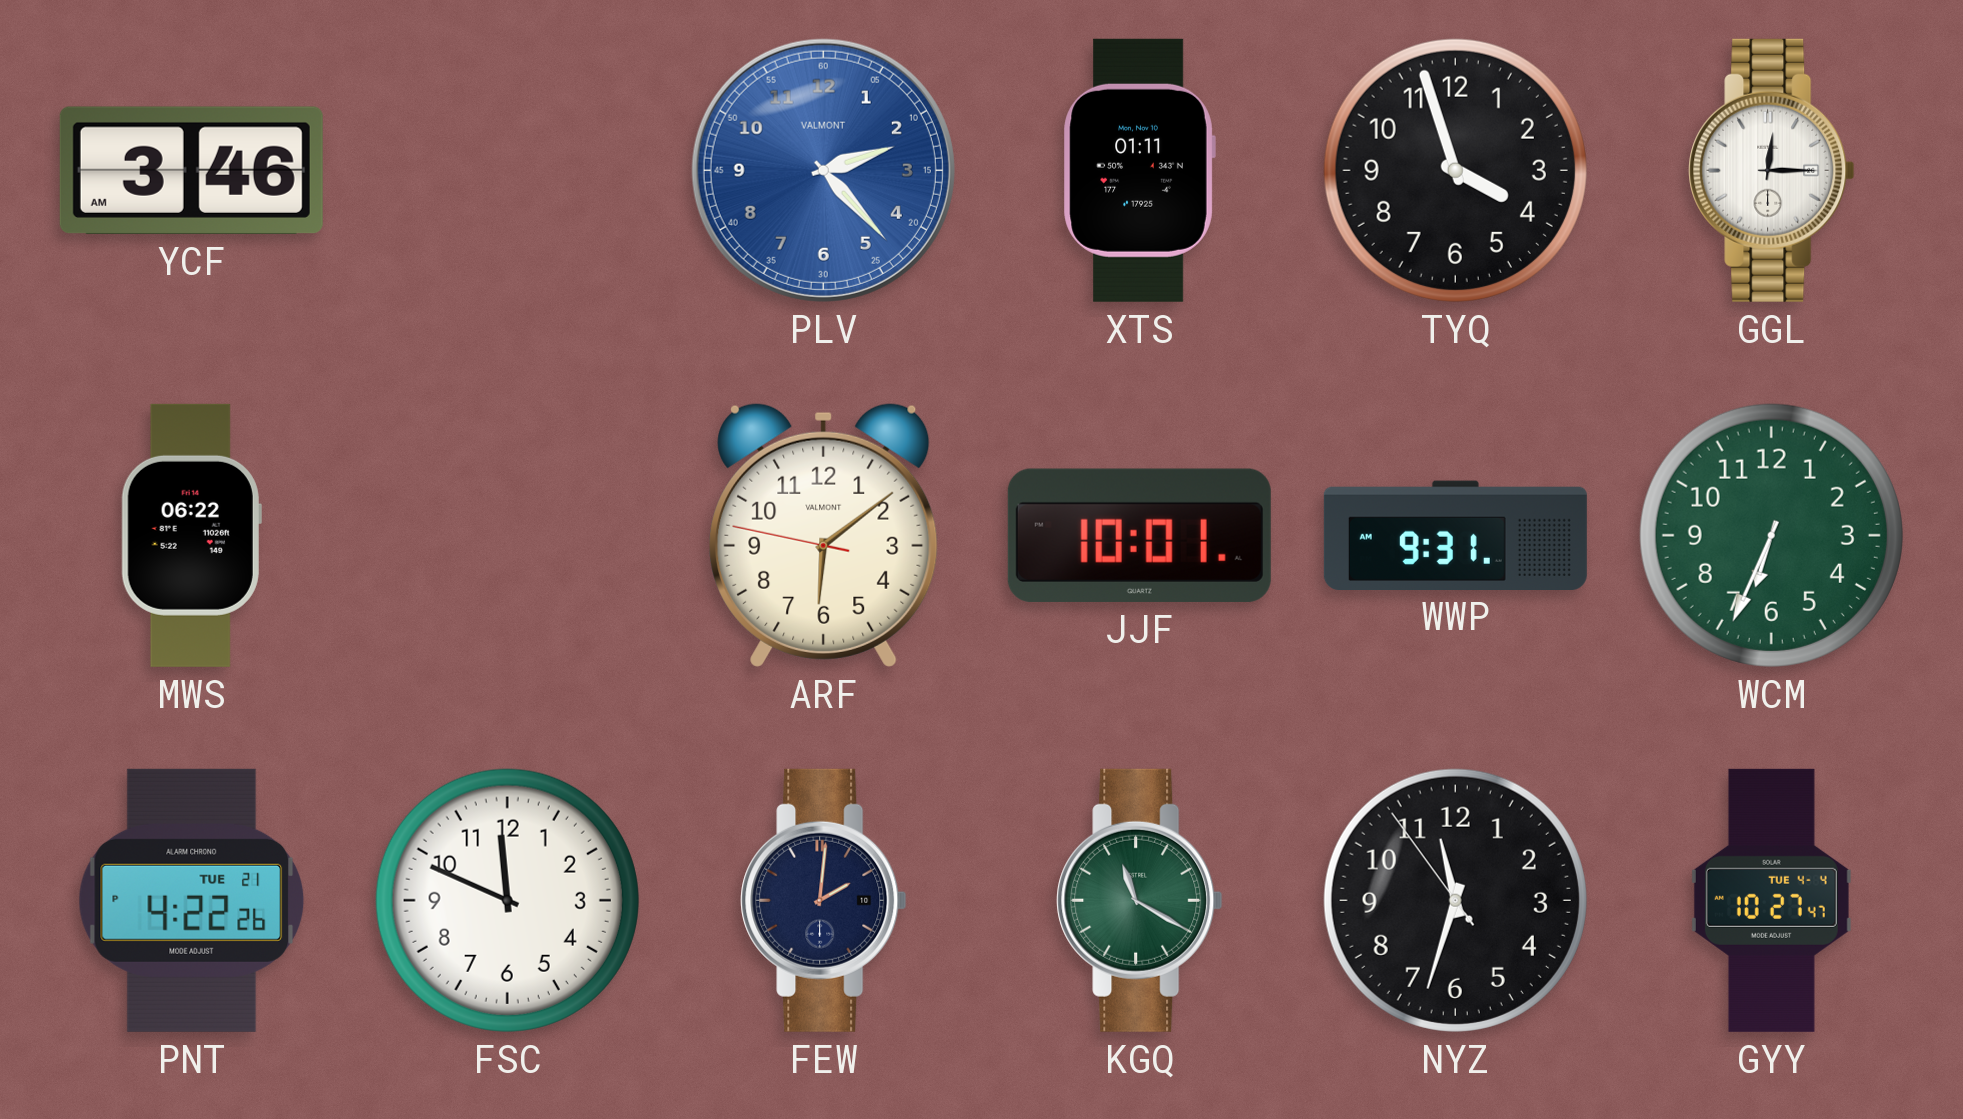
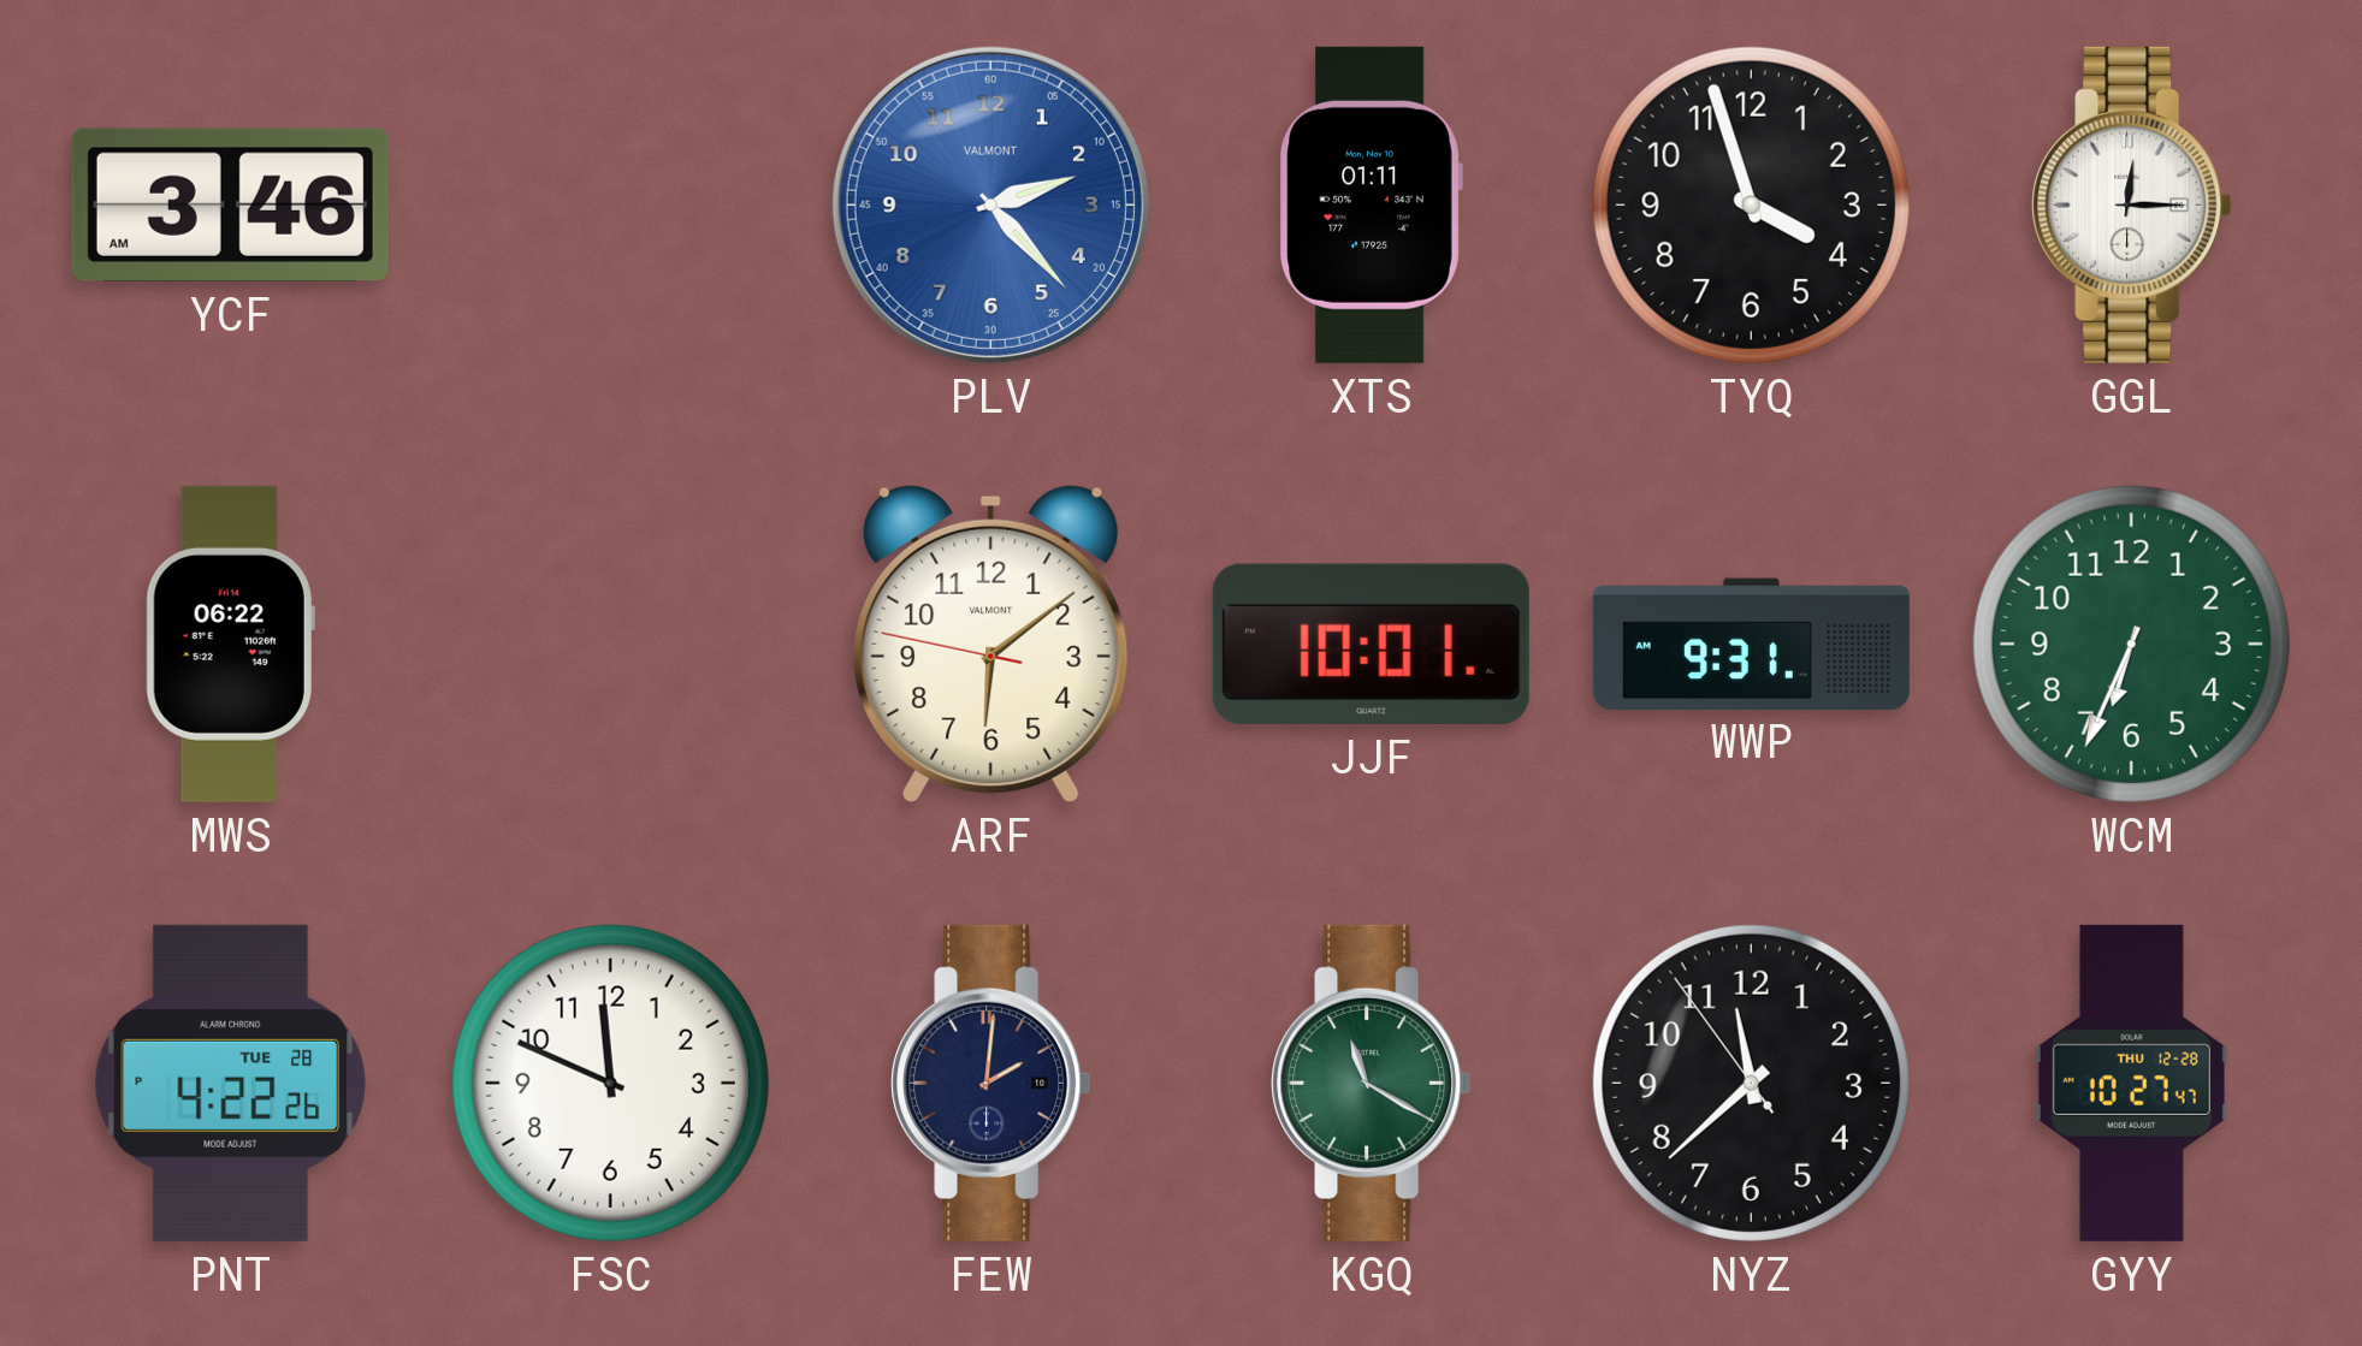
PNT date: TUE 21 -> TUE 28 (231, 1083)
NYZ: 11:32 -> 11:37 (1751, 1083)
GYY date: TUE 4-4 -> THU 12-28 (2131, 1083)
